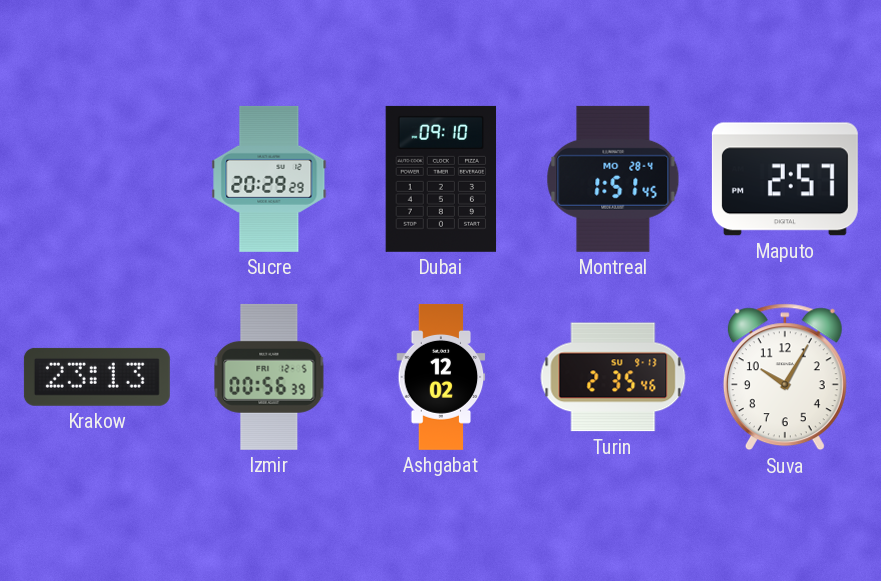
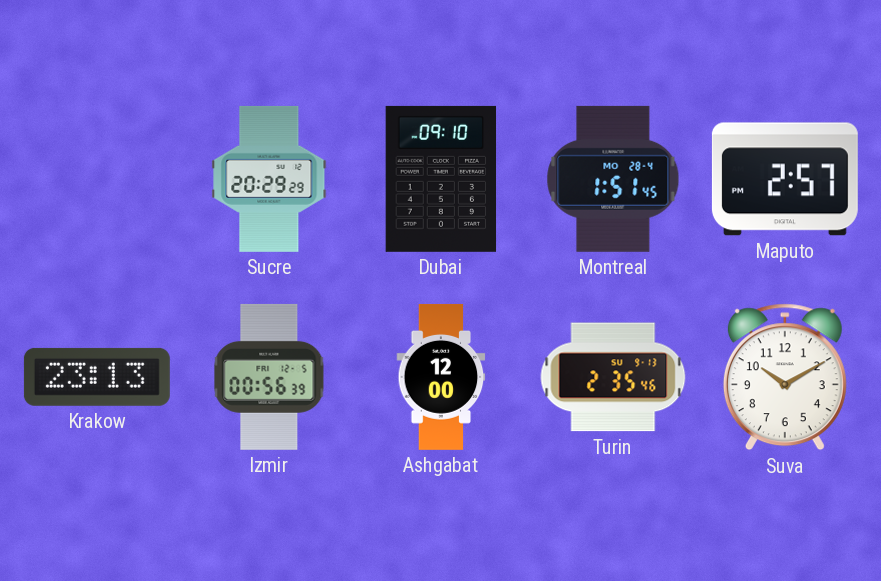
Ashgabat: 12:02 -> 12:00 (441, 377)
Suva: 10:05 -> 10:10 (785, 377)
